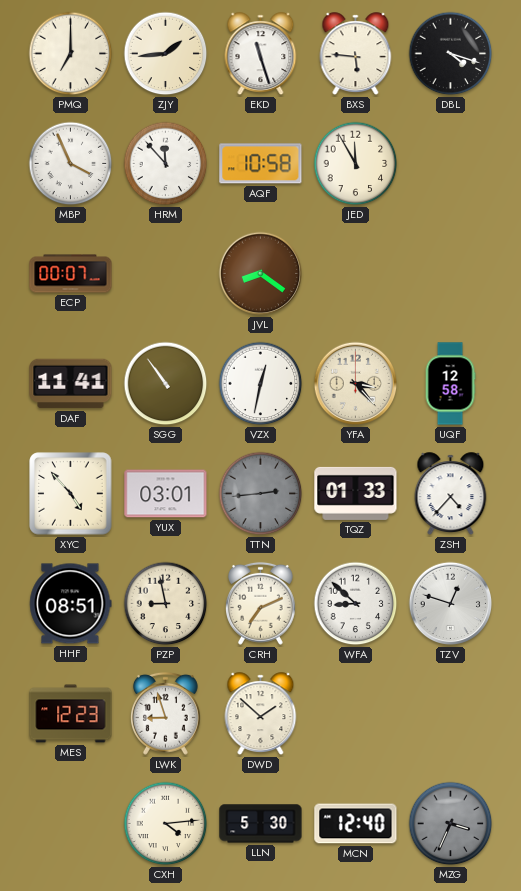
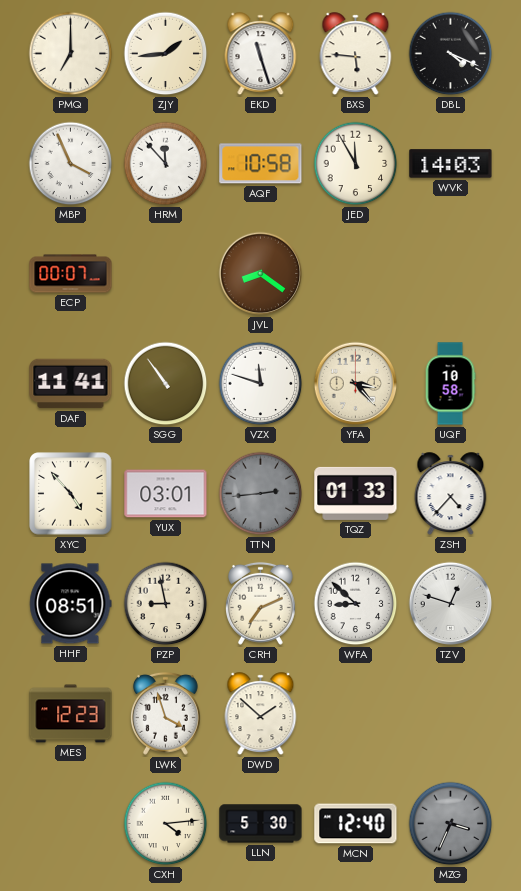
DBL: 4:18 -> 4:19 (451, 54)
WVK: none -> 14:03 (451, 164)
VZX: 12:32 -> 11:48 (261, 384)
UQF: 12:58 -> 10:58 (450, 384)
LWK: 8:57 -> 3:57 (165, 713)
